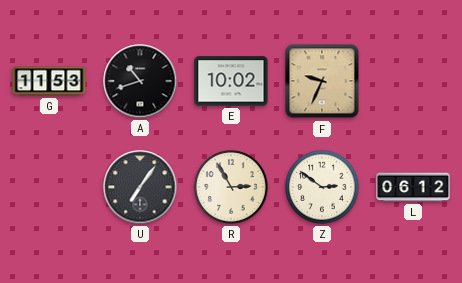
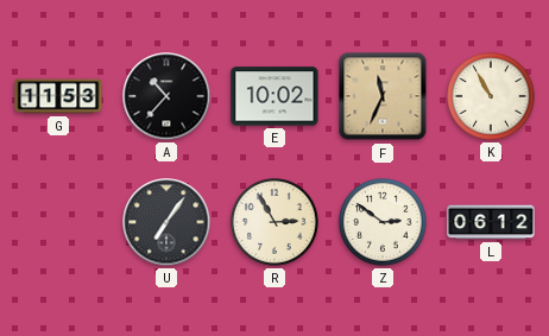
A: 10:42 -> 10:37 (166, 96)
F: 9:34 -> 11:34 (383, 96)
K: none -> 10:55 (491, 96)
